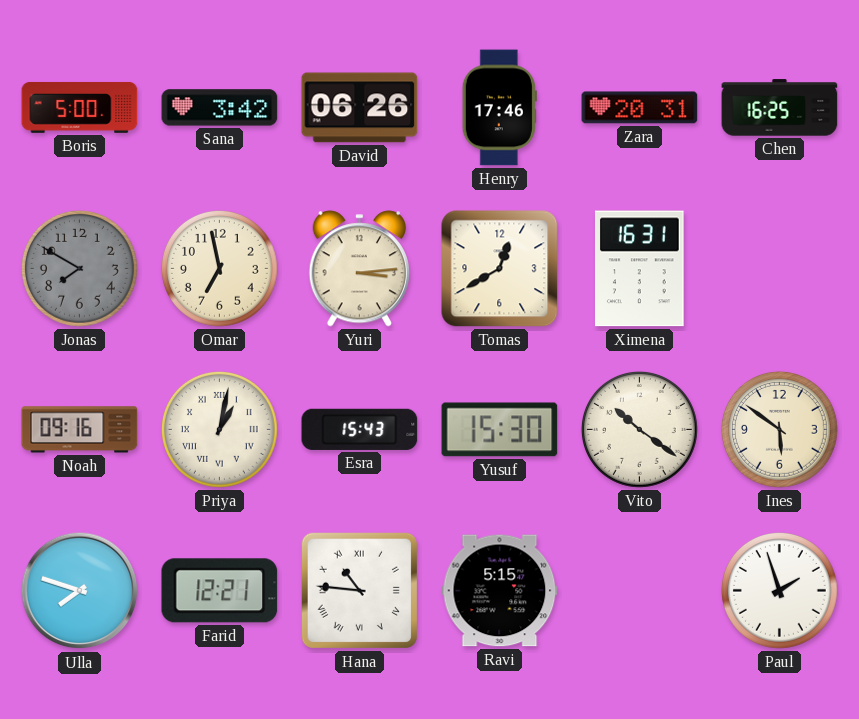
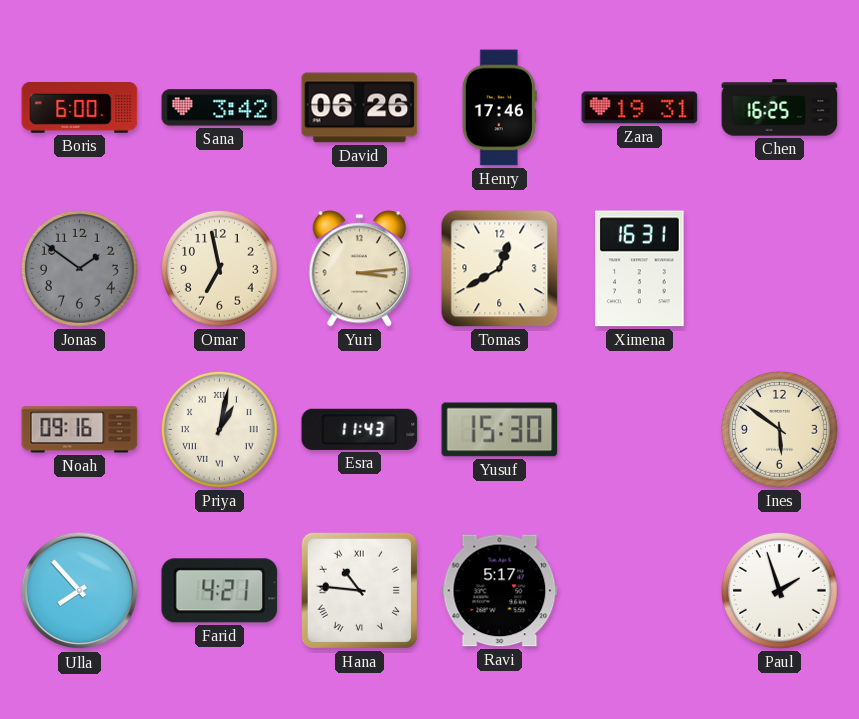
Boris: 5:00 -> 6:00 (80, 108)
Zara: 20:31 -> 19:31 (640, 108)
Jonas: 7:50 -> 1:51 (79, 268)
Esra: 15:43 -> 11:43 (360, 429)
Vito: 10:21 -> none (639, 429)
Ulla: 7:48 -> 7:53 (80, 591)
Farid: 12:21 -> 4:21 (220, 591)
Ravi: 5:15 -> 5:17 (500, 591)
